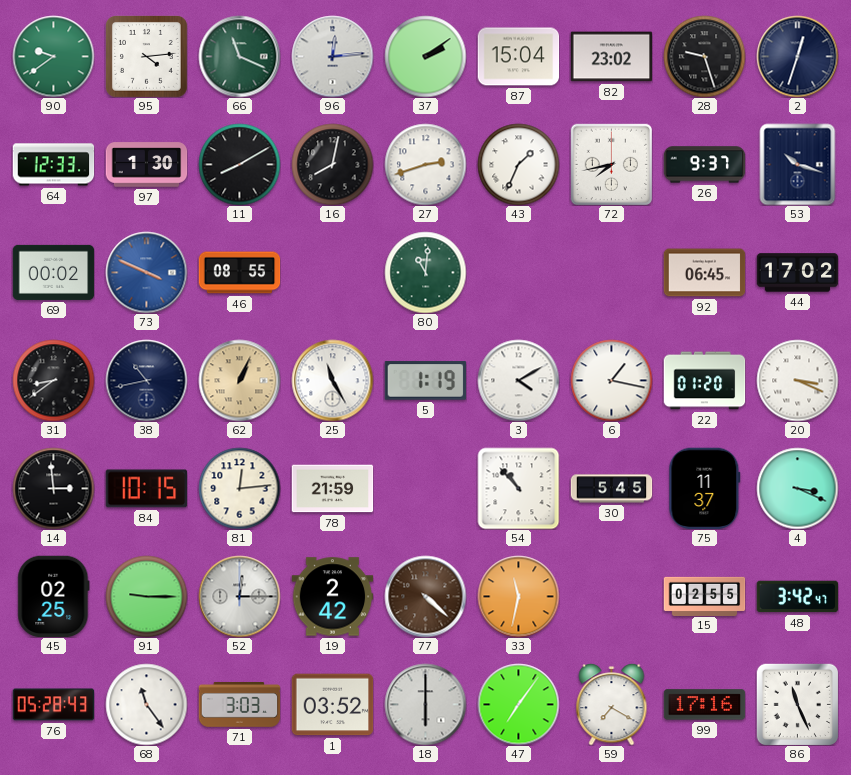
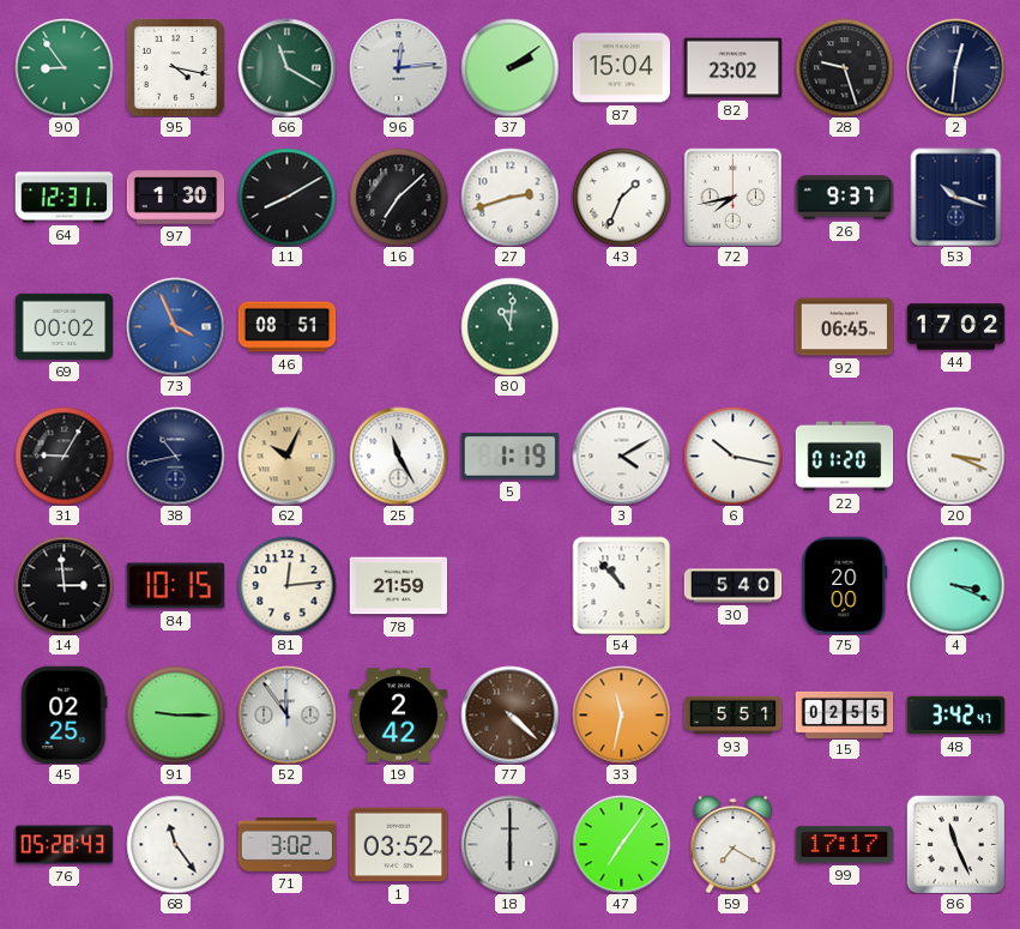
90: 9:39 -> 8:54 (64, 67)
95: 4:14 -> 4:17 (176, 68)
66: 11:19 -> 11:20 (286, 67)
2: 12:33 -> 12:31 (955, 67)
64: 12:33 -> 12:31 (64, 198)
16: 8:02 -> 7:08 (398, 197)
73: 3:49 -> 3:56 (175, 326)
46: 08:55 -> 08:51 (286, 327)
31: 8:39 -> 9:05 (64, 456)
62: 1:04 -> 10:04 (286, 456)
6: 1:17 -> 10:17 (732, 456)
30: 5:45 -> 5:40 (732, 586)
75: 11:37 -> 20:00 (845, 585)
52: 12:15 -> 11:54 (286, 714)
93: none -> 5:51 (732, 716)
71: 3:03 -> 3:02 (286, 845)
99: 17:16 -> 17:17 (844, 845)
